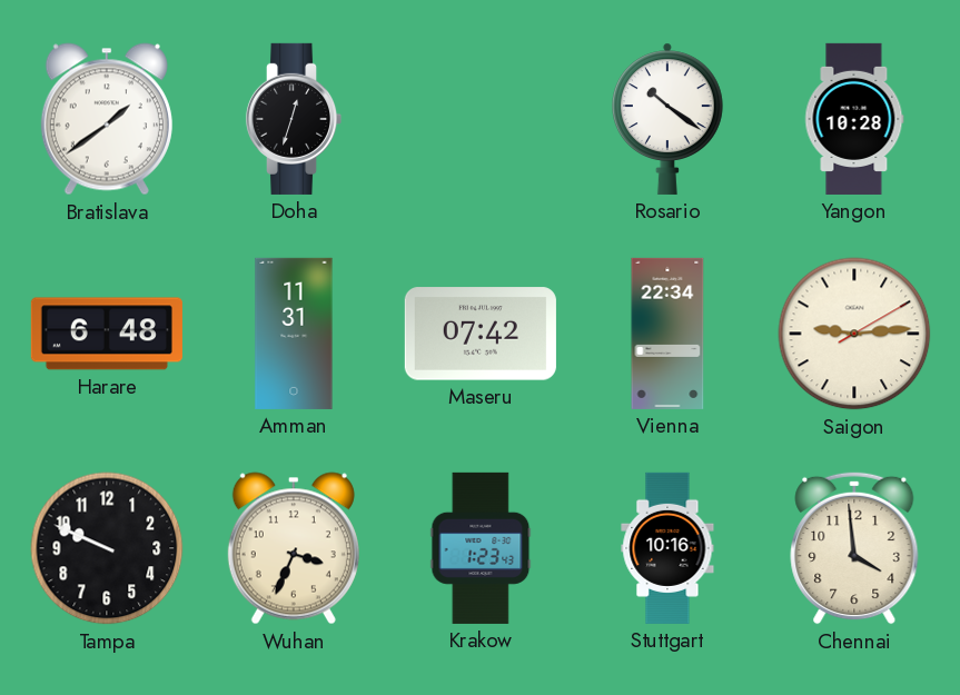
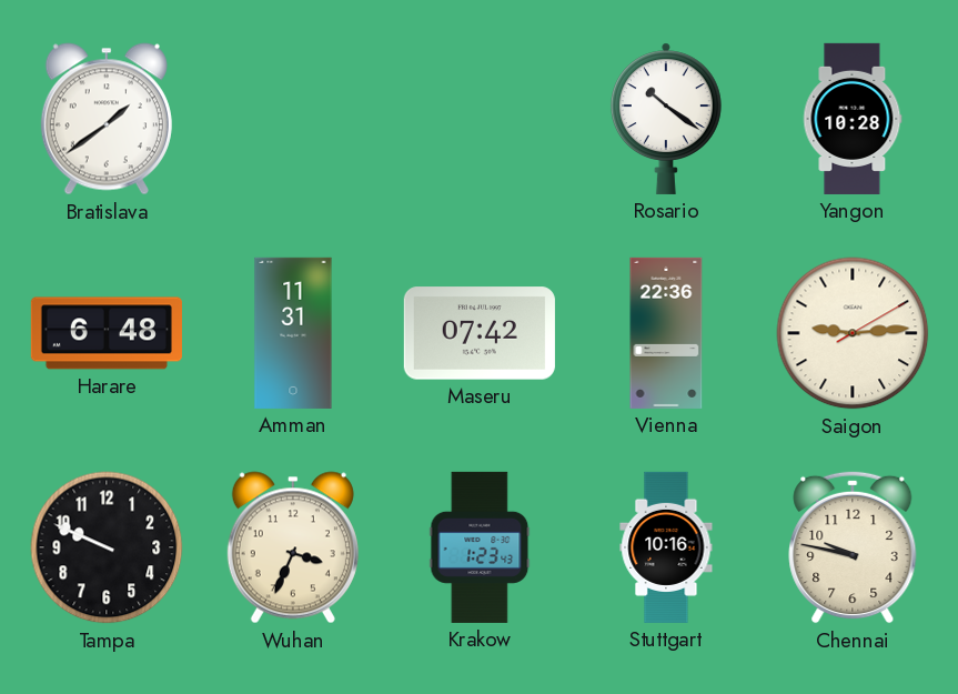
Doha: 12:33 -> none (294, 119)
Vienna: 22:34 -> 22:36 (666, 333)
Chennai: 3:59 -> 9:47 (853, 547)
